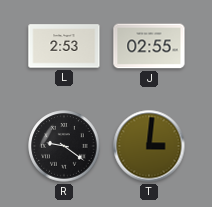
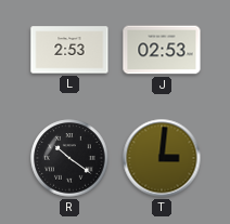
J: 02:55 -> 02:53 (162, 50)
R: 9:21 -> 10:21 (69, 158)
